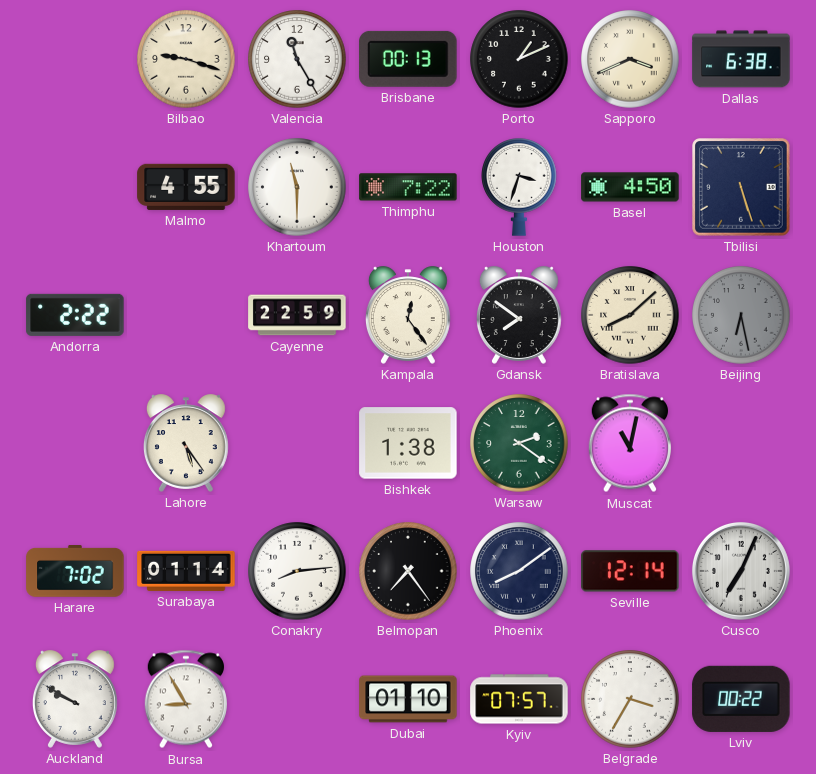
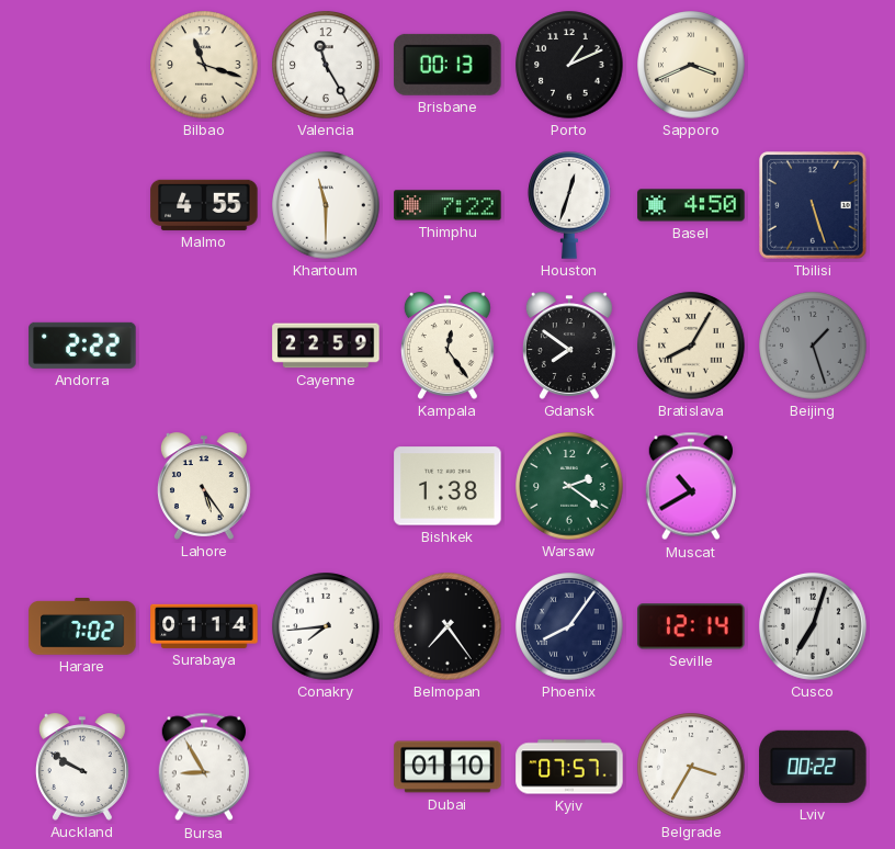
Bilbao: 9:18 -> 11:18 (204, 65)
Dallas: 6:38 -> none (741, 59)
Houston: 3:33 -> 12:33 (569, 205)
Bratislava: 8:08 -> 8:05 (691, 346)
Beijing: 6:28 -> 1:27 (813, 346)
Muscat: 11:02 -> 10:40 (691, 486)
Conakry: 8:14 -> 7:44 (326, 626)
Phoenix: 8:09 -> 8:06 (569, 626)
Cusco: 7:04 -> 7:03 (813, 626)
